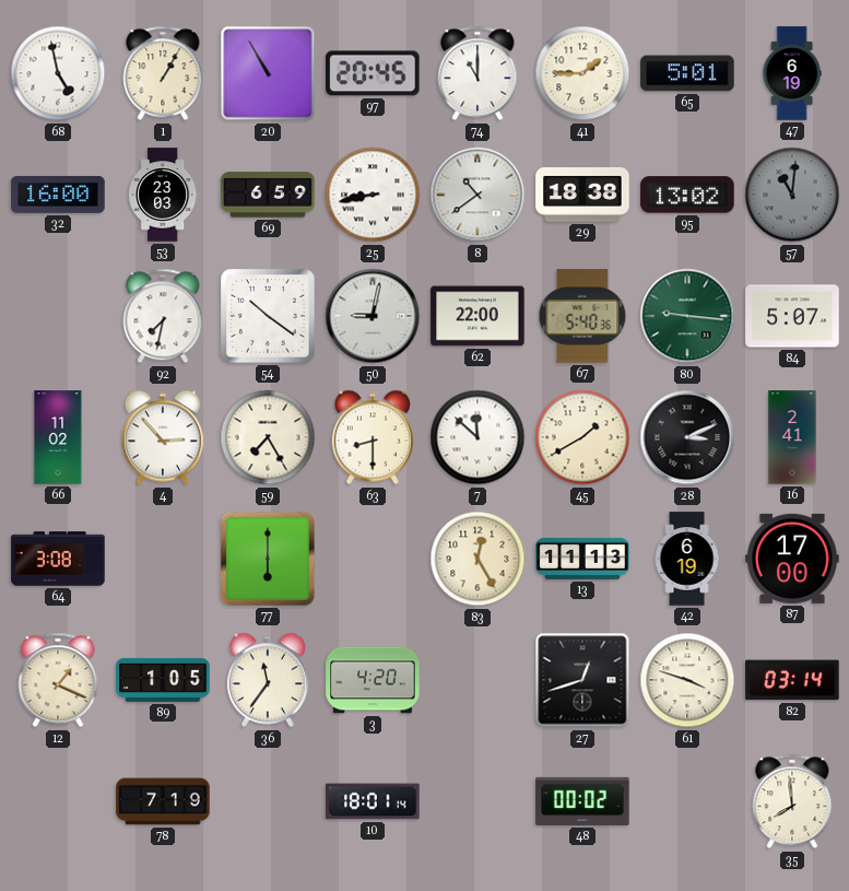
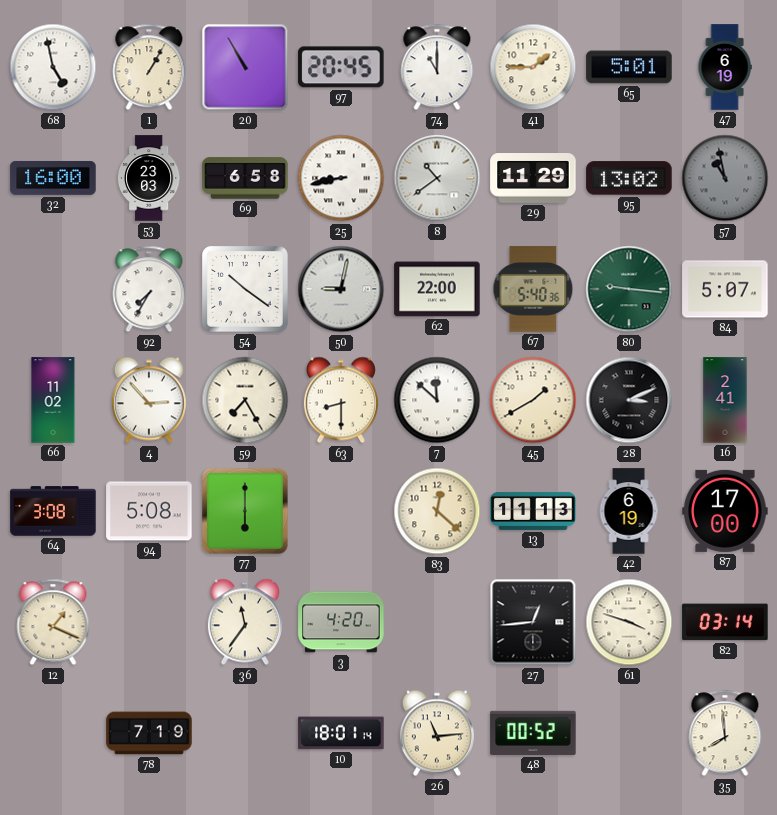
69: 6:59 -> 6:58 (245, 178)
29: 18:38 -> 11:29 (533, 179)
57: 11:01 -> 10:58 (725, 178)
92: 7:32 -> 7:35 (149, 289)
94: none -> 5:08 (149, 511)
83: 12:25 -> 12:22 (437, 511)
89: 1:05 -> none (163, 680)
27: 12:42 -> 12:44 (533, 622)
26: none -> 11:14 (437, 733)
48: 00:02 -> 00:52 (533, 733)
